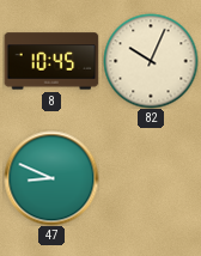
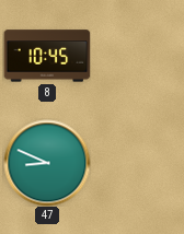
82: 10:04 -> none (151, 61)
